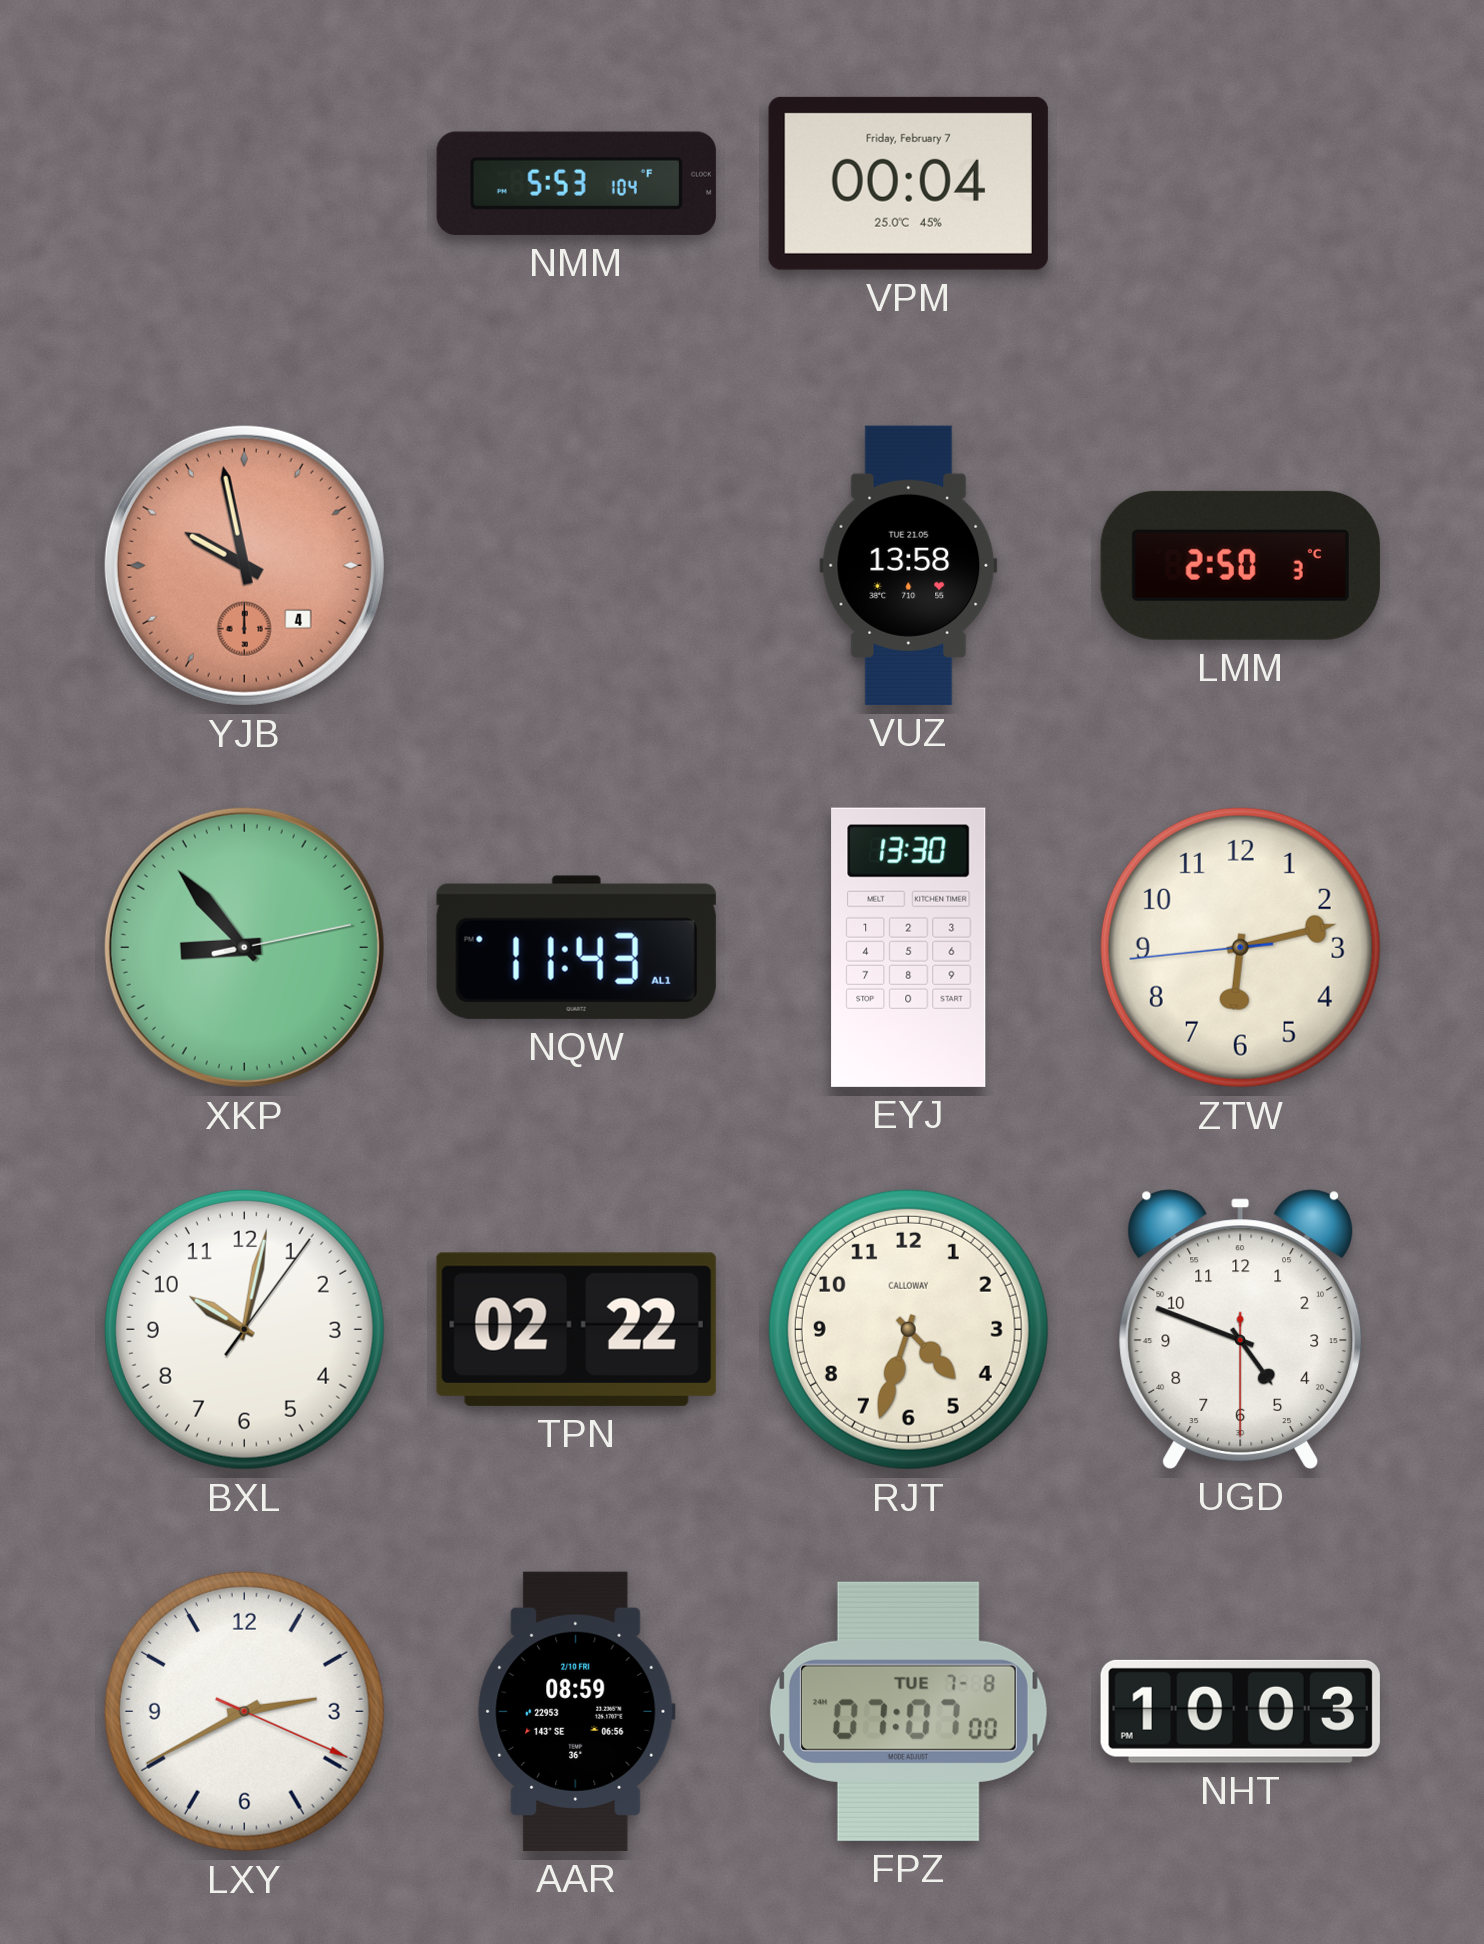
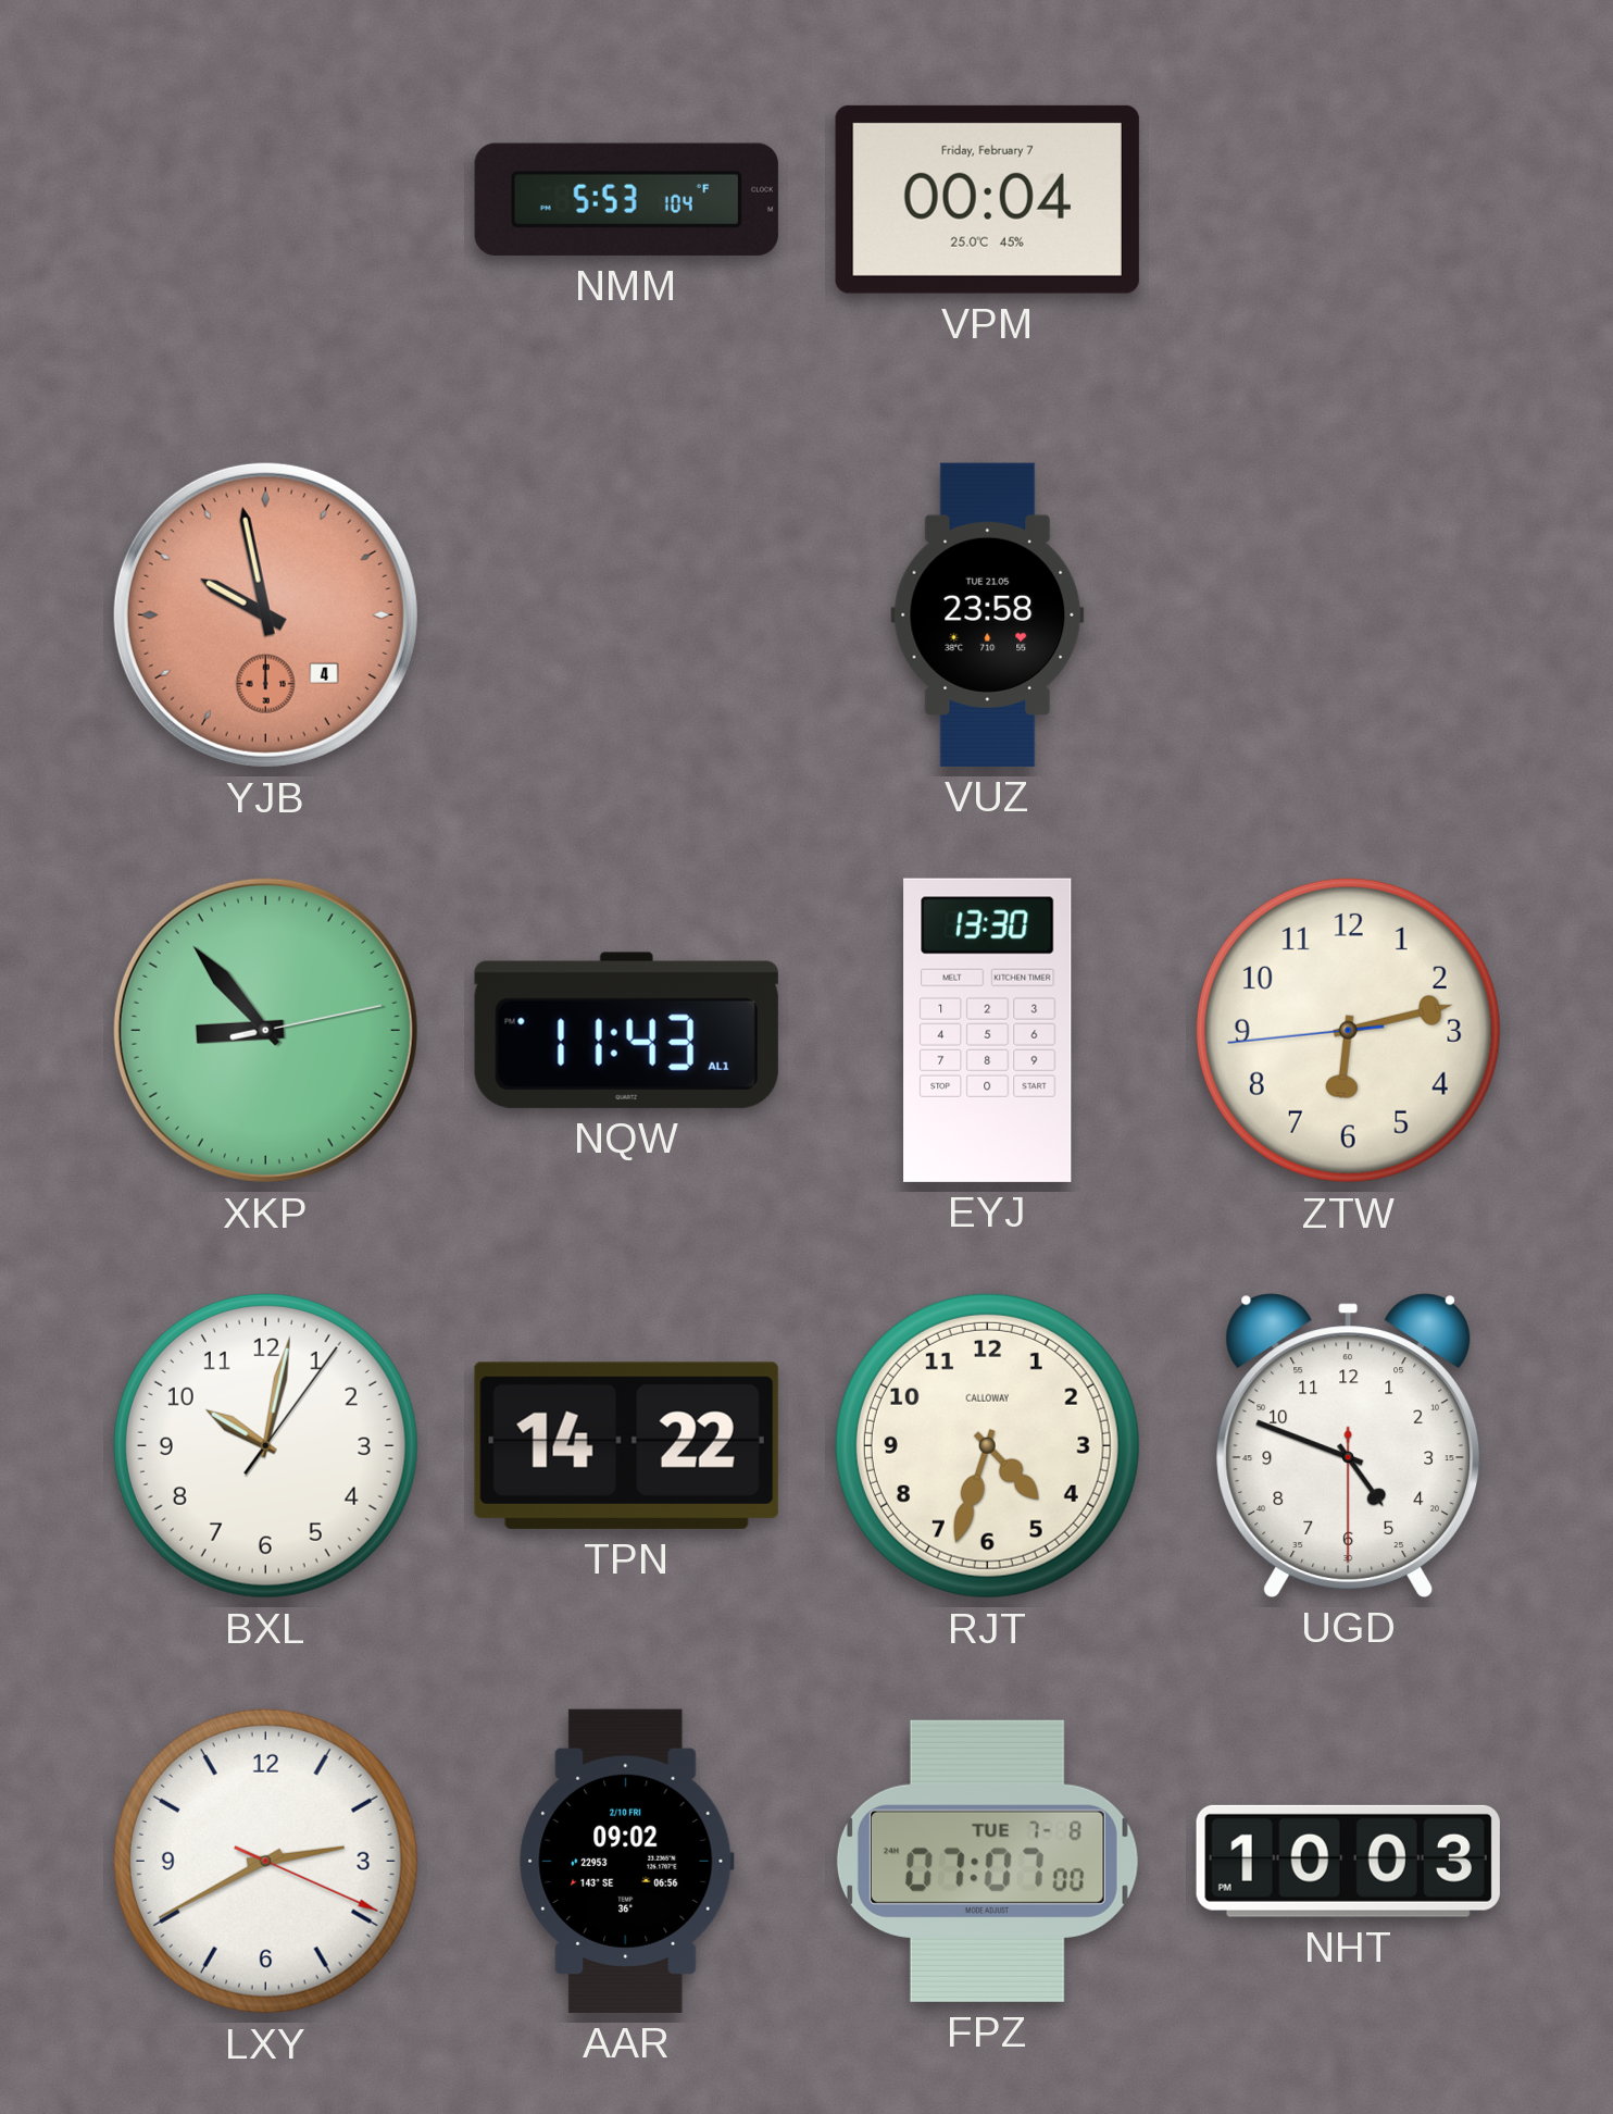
VUZ: 13:58 -> 23:58 (988, 614)
LMM: 2:50 -> none (1240, 565)
TPN: 02:22 -> 14:22 (626, 1445)
AAR: 08:59 -> 09:02 (627, 1861)
